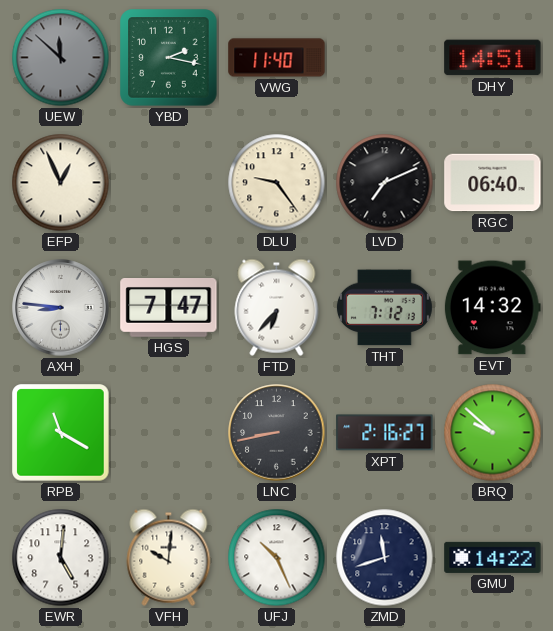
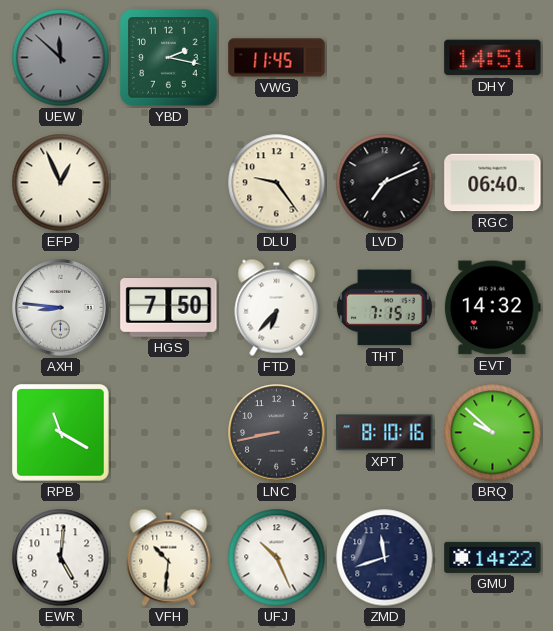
VWG: 11:40 -> 11:45 (277, 58)
HGS: 7:47 -> 7:50 (169, 308)
THT: 7:12 -> 7:15 (384, 308)
XPT: 2:16 -> 8:10 (385, 433)
VFH: 10:01 -> 10:31 (169, 557)
